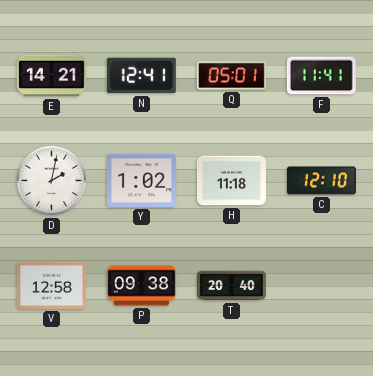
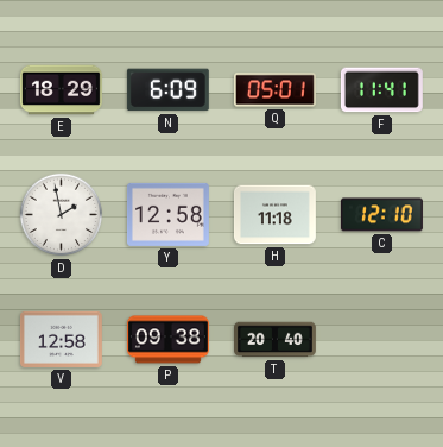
E: 14:21 -> 18:29 (61, 90)
N: 12:41 -> 6:09 (167, 90)
D: 2:02 -> 1:58 (62, 215)
Y: 1:02 -> 12:58 (167, 214)
